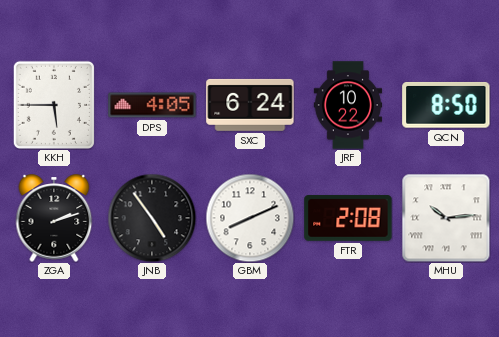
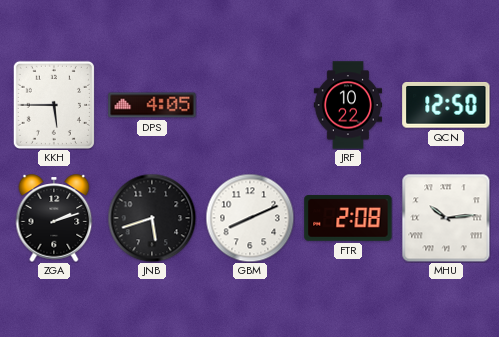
SXC: 6:24 -> none (250, 105)
QCN: 8:50 -> 12:50 (446, 105)
JNB: 4:54 -> 5:42 (152, 218)
